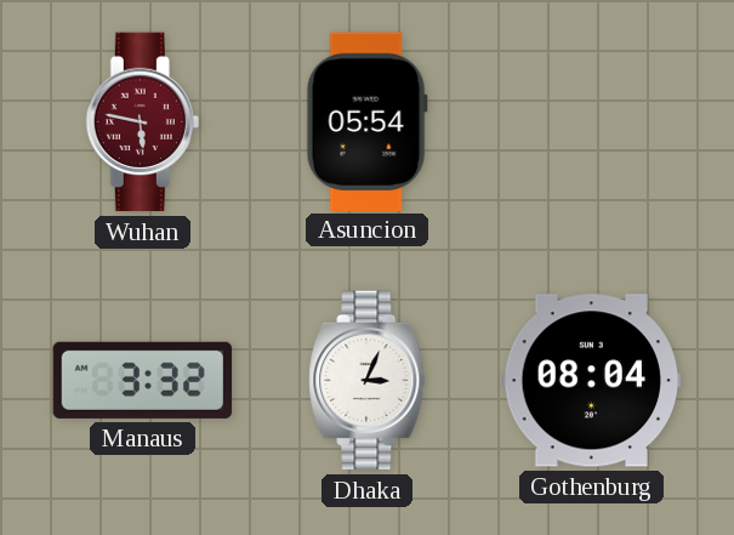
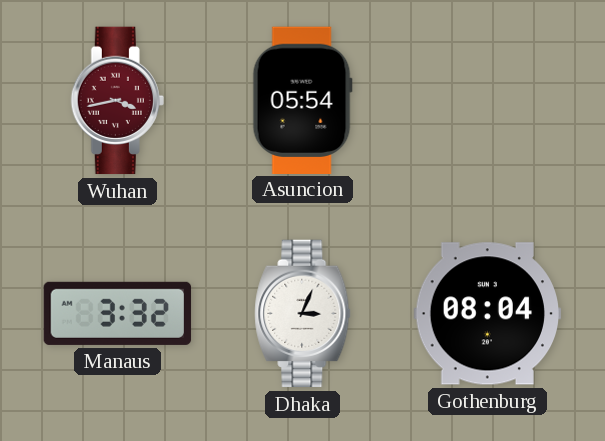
Wuhan: 5:47 -> 3:43 (117, 101)
